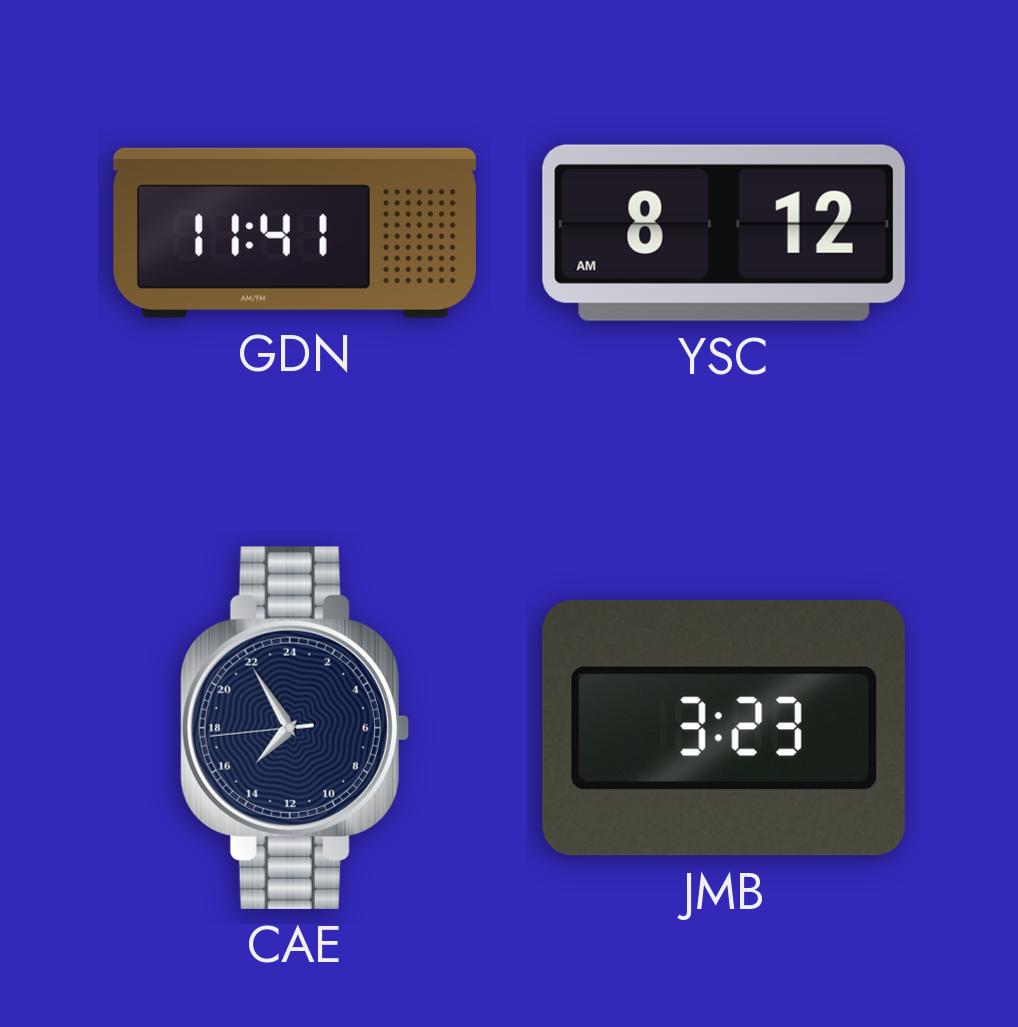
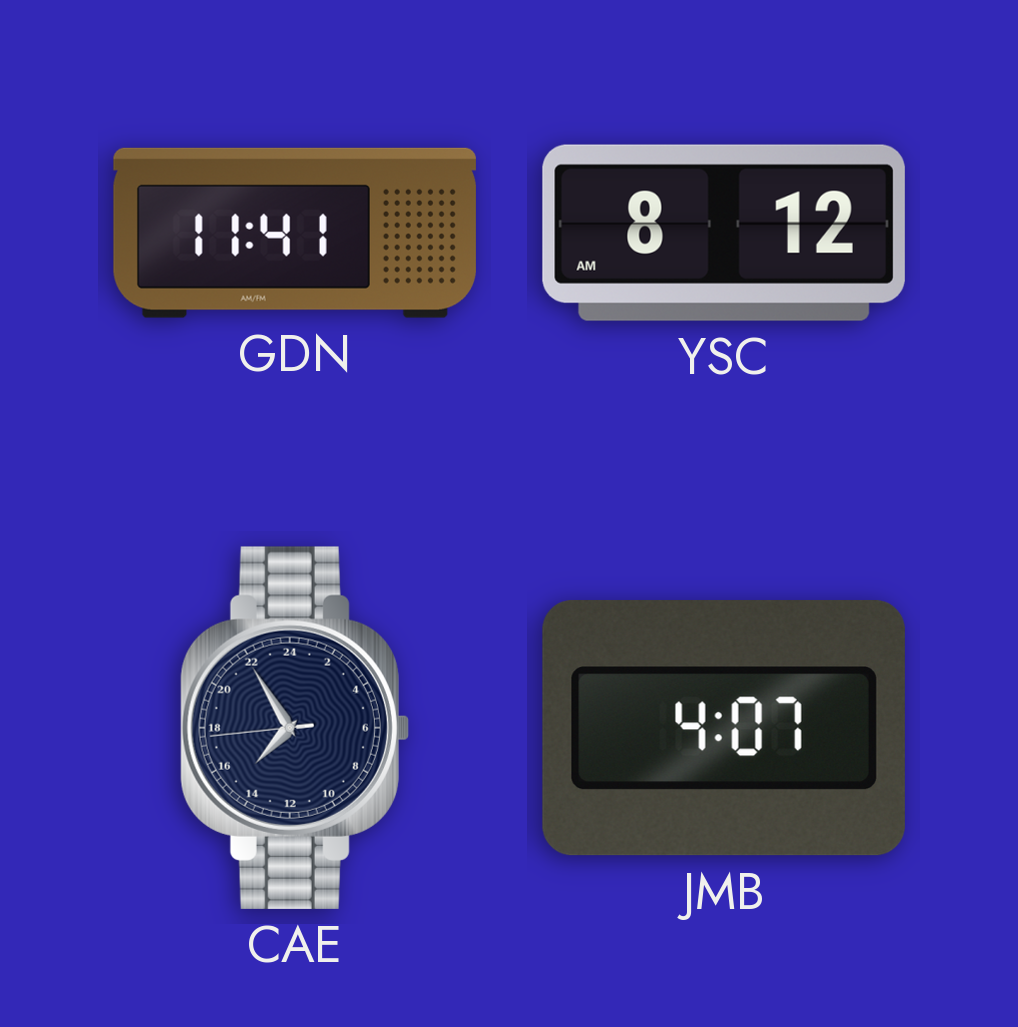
JMB: 3:23 -> 4:07 (724, 728)
